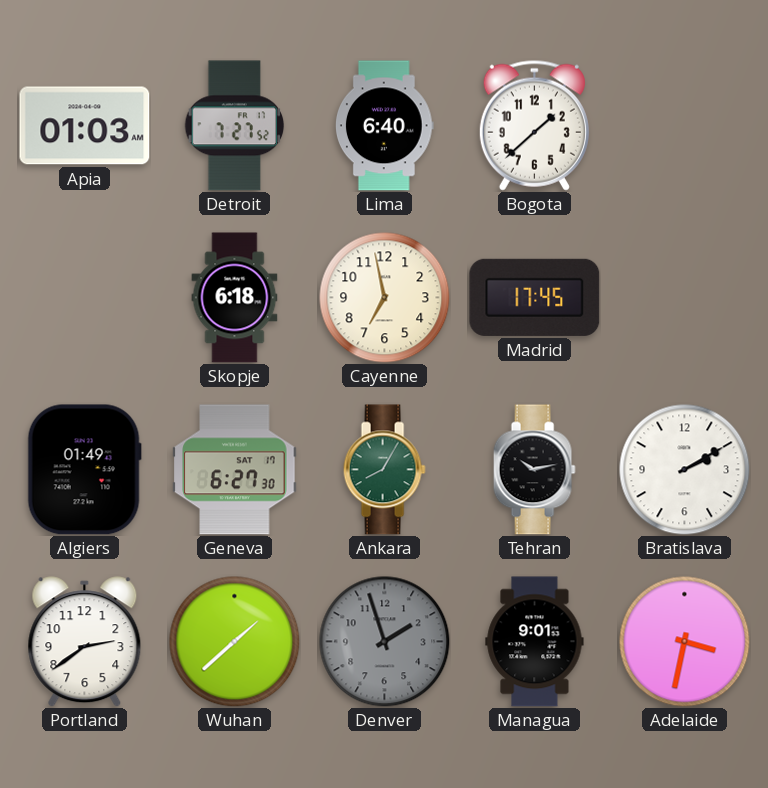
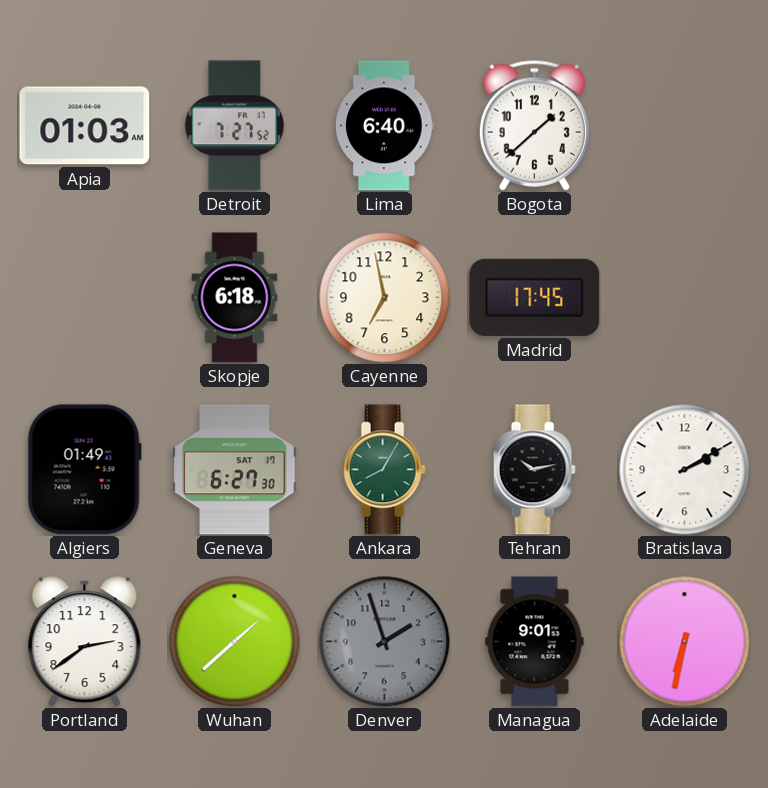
Adelaide: 3:32 -> 6:32 (685, 642)
